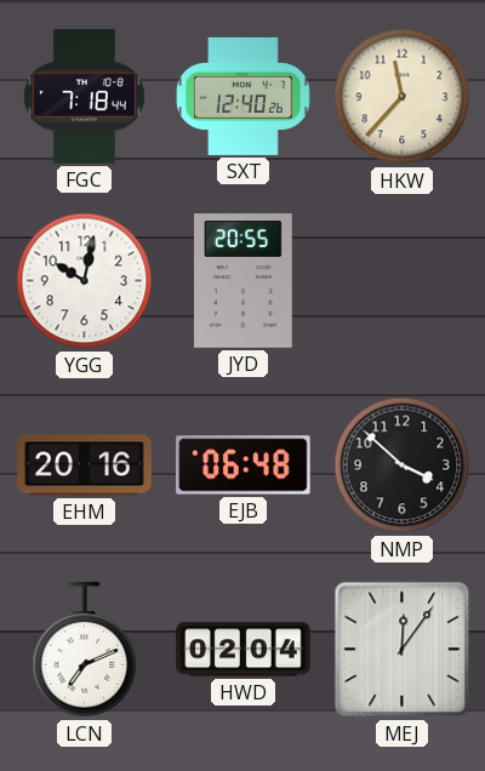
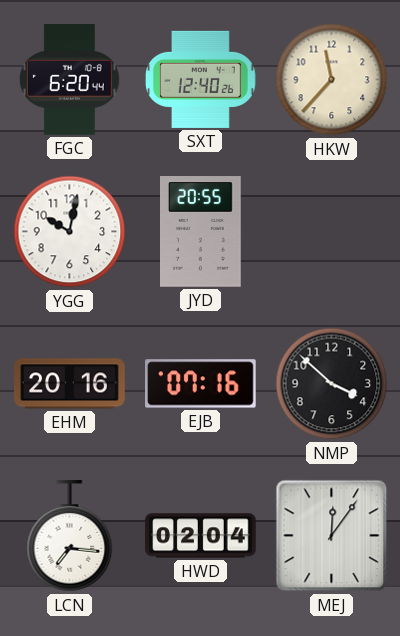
FGC: 7:18 -> 6:20 (69, 80)
EJB: 06:48 -> 07:16 (201, 384)
LCN: 7:11 -> 7:16 (70, 536)
